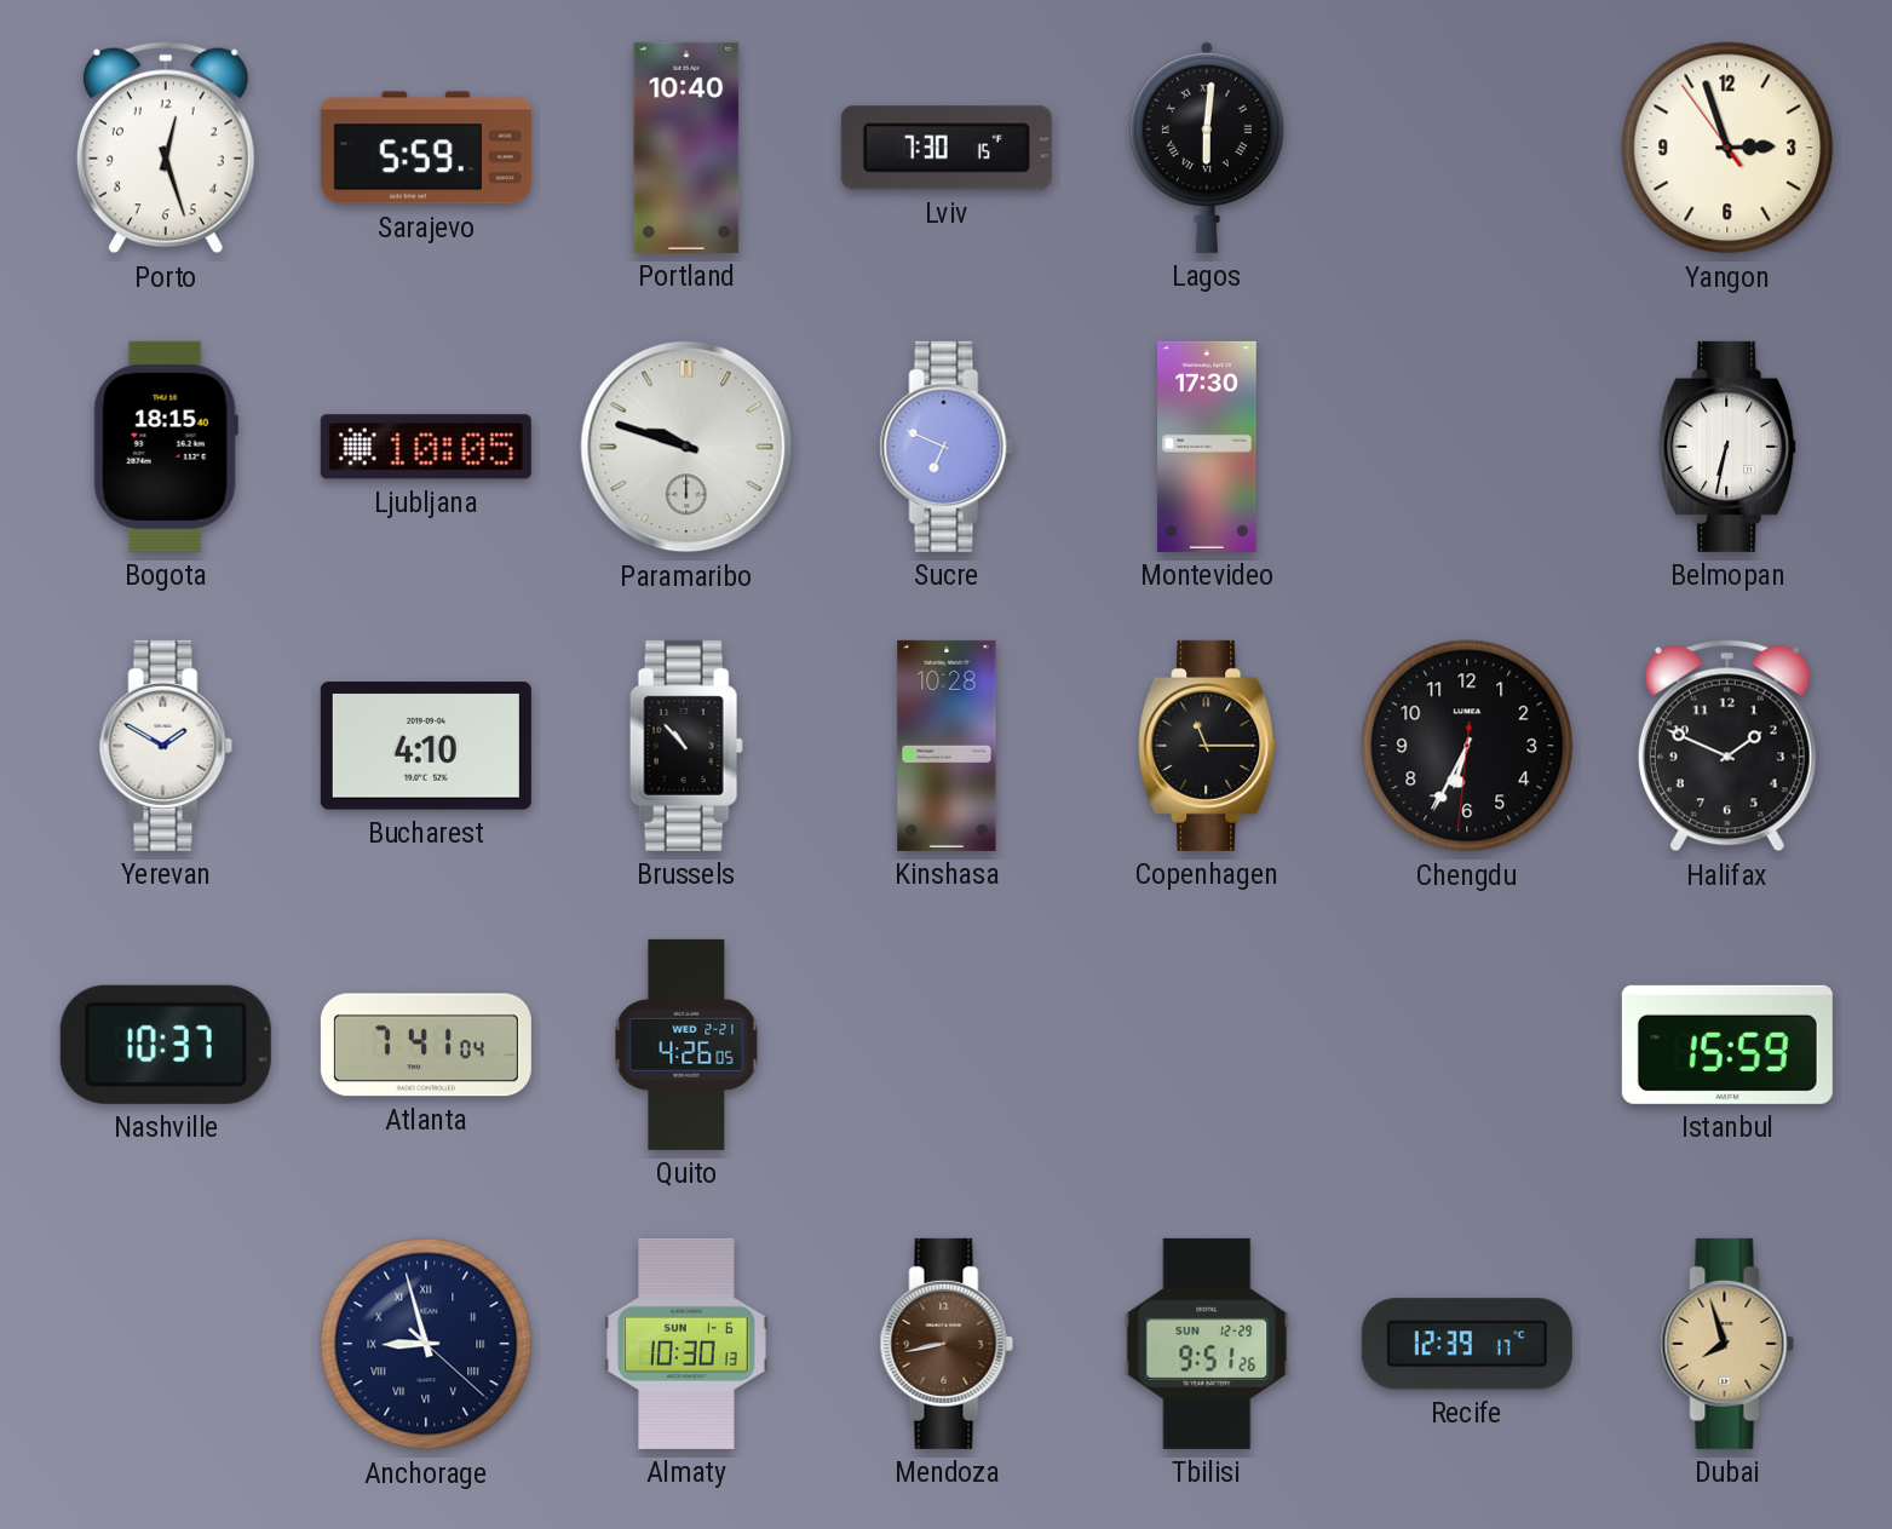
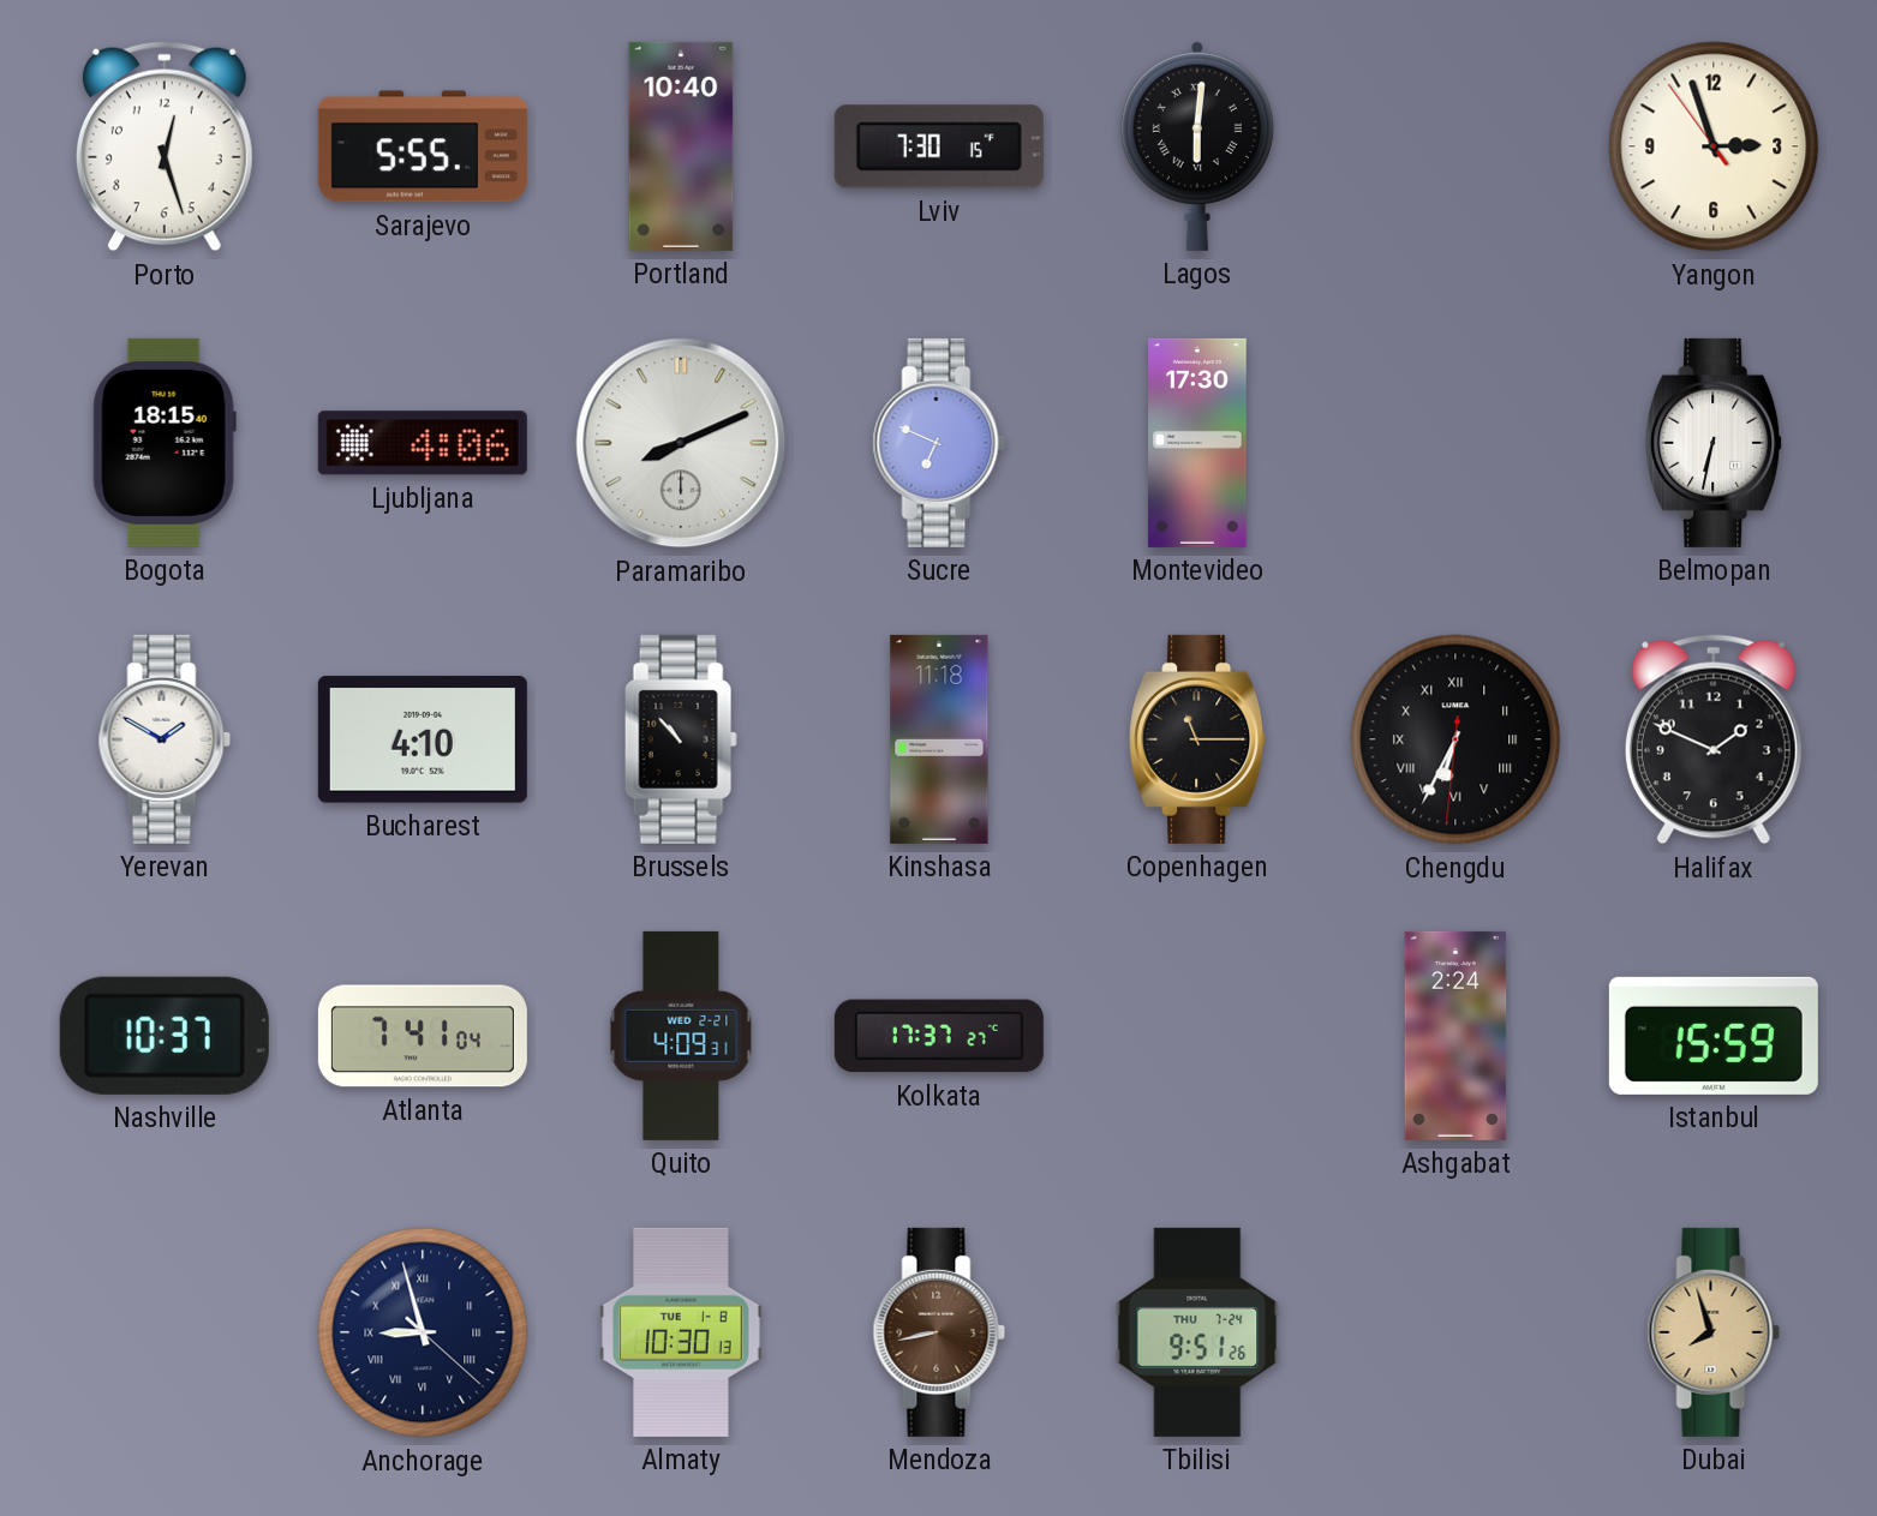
Sarajevo: 5:59 -> 5:55 (423, 146)
Ljubljana: 10:05 -> 4:06 (423, 443)
Paramaribo: 9:48 -> 8:11 (681, 443)
Kinshasa: 10:28 -> 11:18 (939, 739)
Chengdu numerals: Arabic -> Roman (1455, 739)
Quito: 4:26 -> 4:09 (681, 1036)
Kolkata: none -> 17:37 (939, 1036)
Ashgabat: none -> 2:24 (1455, 1036)
Almaty date: SUN 1-6 -> TUE 1-8 (681, 1332)
Tbilisi date: SUN 12-29 -> THU 7-24 (1197, 1332)
Recife: 12:39 -> none (1467, 1344)
